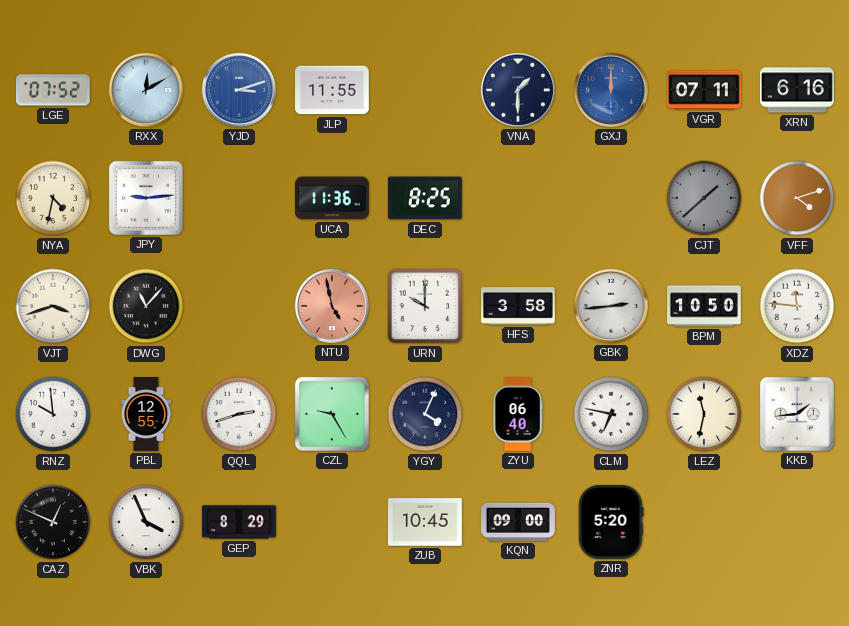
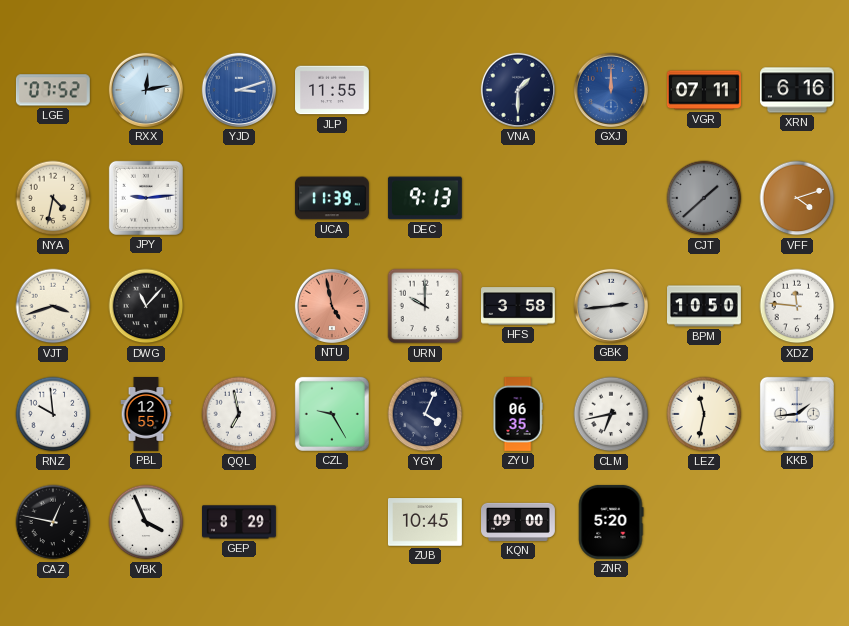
RXX: 12:10 -> 12:13 (146, 90)
UCA: 11:36 -> 11:39 (332, 198)
DEC: 8:25 -> 9:13 (425, 198)
QQL: 2:42 -> 6:58 (239, 414)
ZYU: 06:40 -> 06:35 (518, 415)
CLM: 6:47 -> 6:43 (611, 414)
CAZ: 12:49 -> 12:47 (53, 522)
